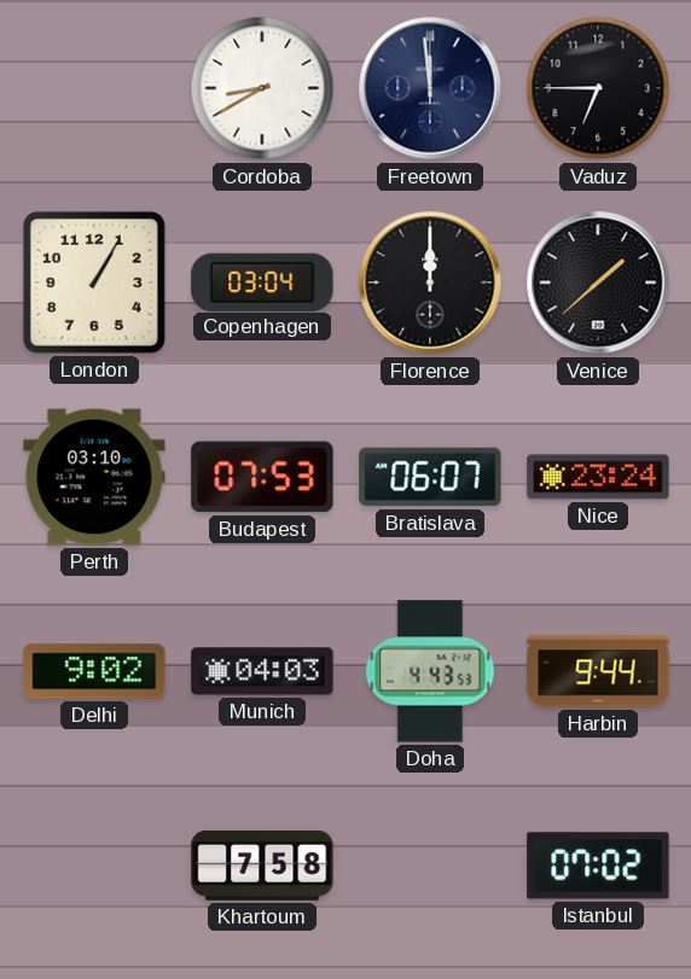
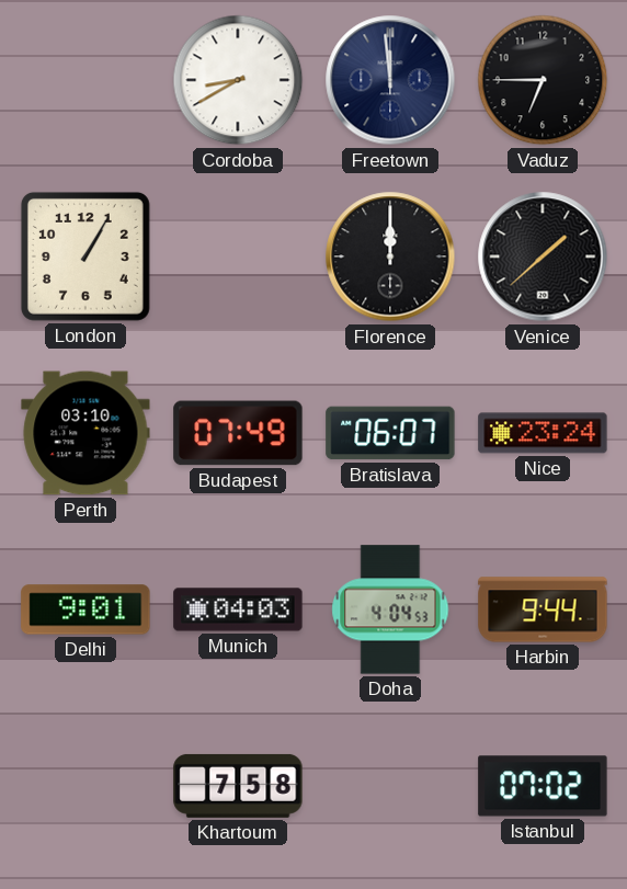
Copenhagen: 03:04 -> none (262, 281)
Budapest: 07:53 -> 07:49 (238, 433)
Delhi: 9:02 -> 9:01 (86, 609)
Doha: 4:43 -> 4:04 (390, 609)
